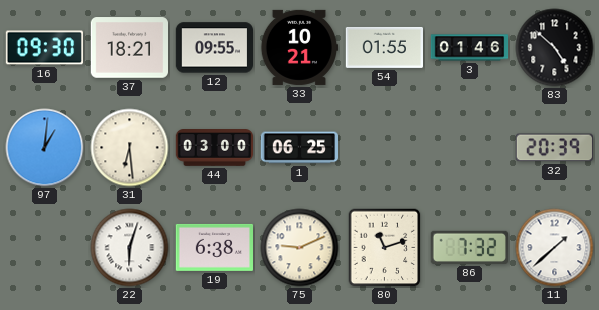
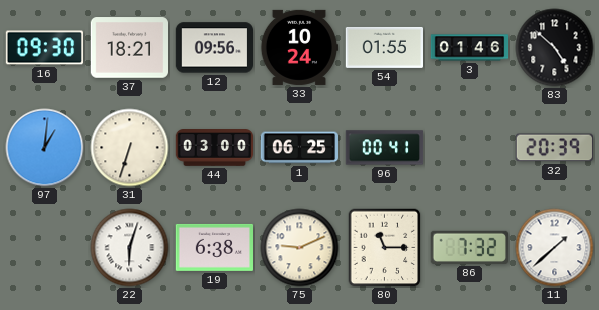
12: 09:55 -> 09:56 (215, 48)
33: 10:21 -> 10:24 (298, 47)
31: 6:29 -> 6:33 (130, 148)
96: none -> 00:41 (385, 148)
80: 11:12 -> 11:15 (385, 248)
